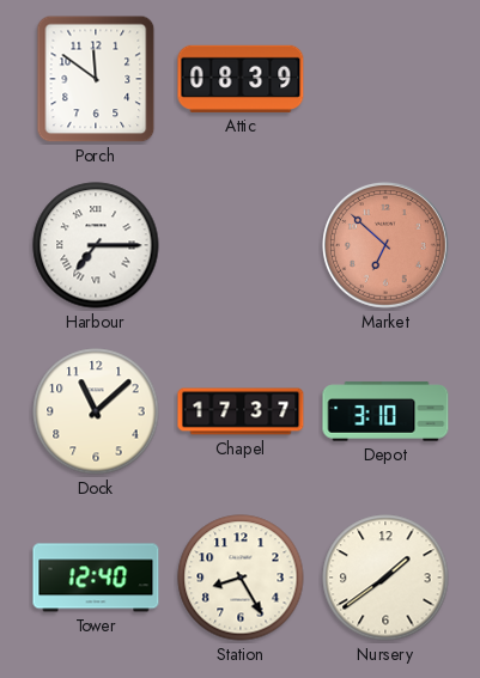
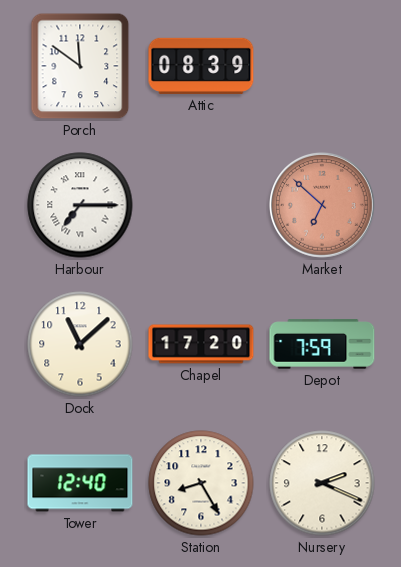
Chapel: 17:37 -> 17:20 (201, 344)
Depot: 3:10 -> 7:59 (322, 344)
Nursery: 1:39 -> 2:19 (322, 483)
